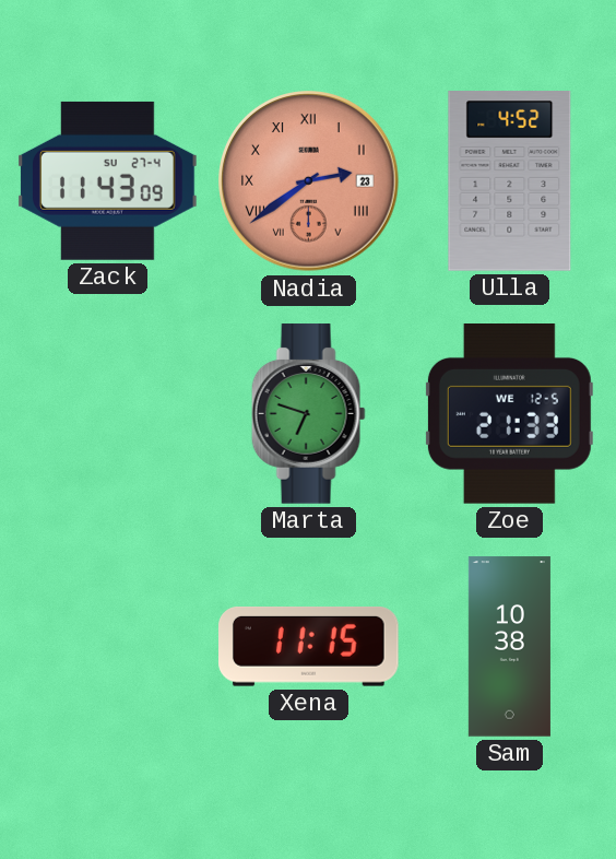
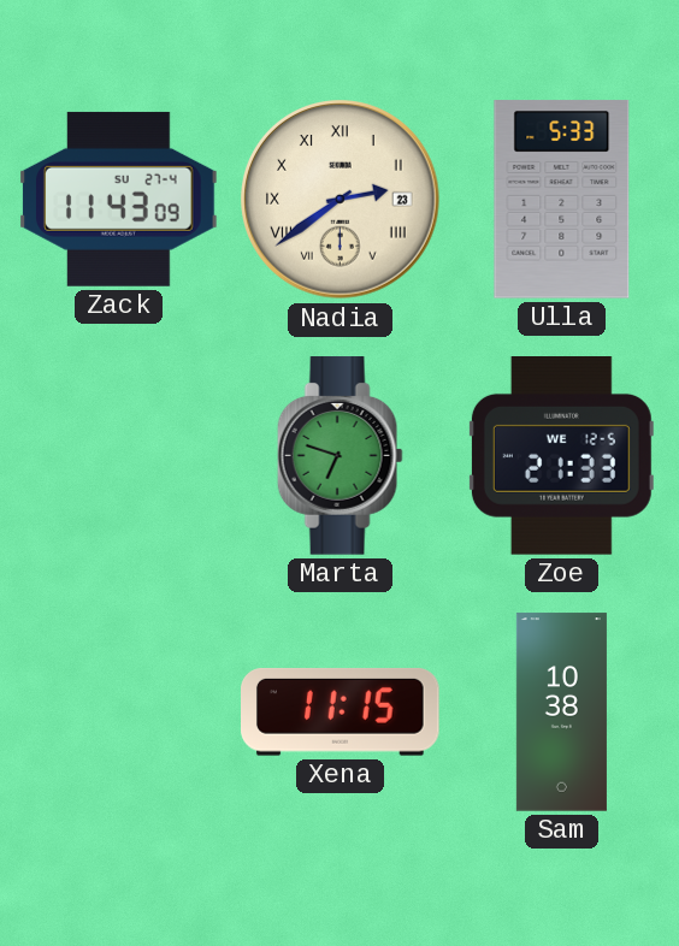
Nadia dial: salmon -> cream (341, 200)
Ulla: 4:52 -> 5:33 (562, 200)
